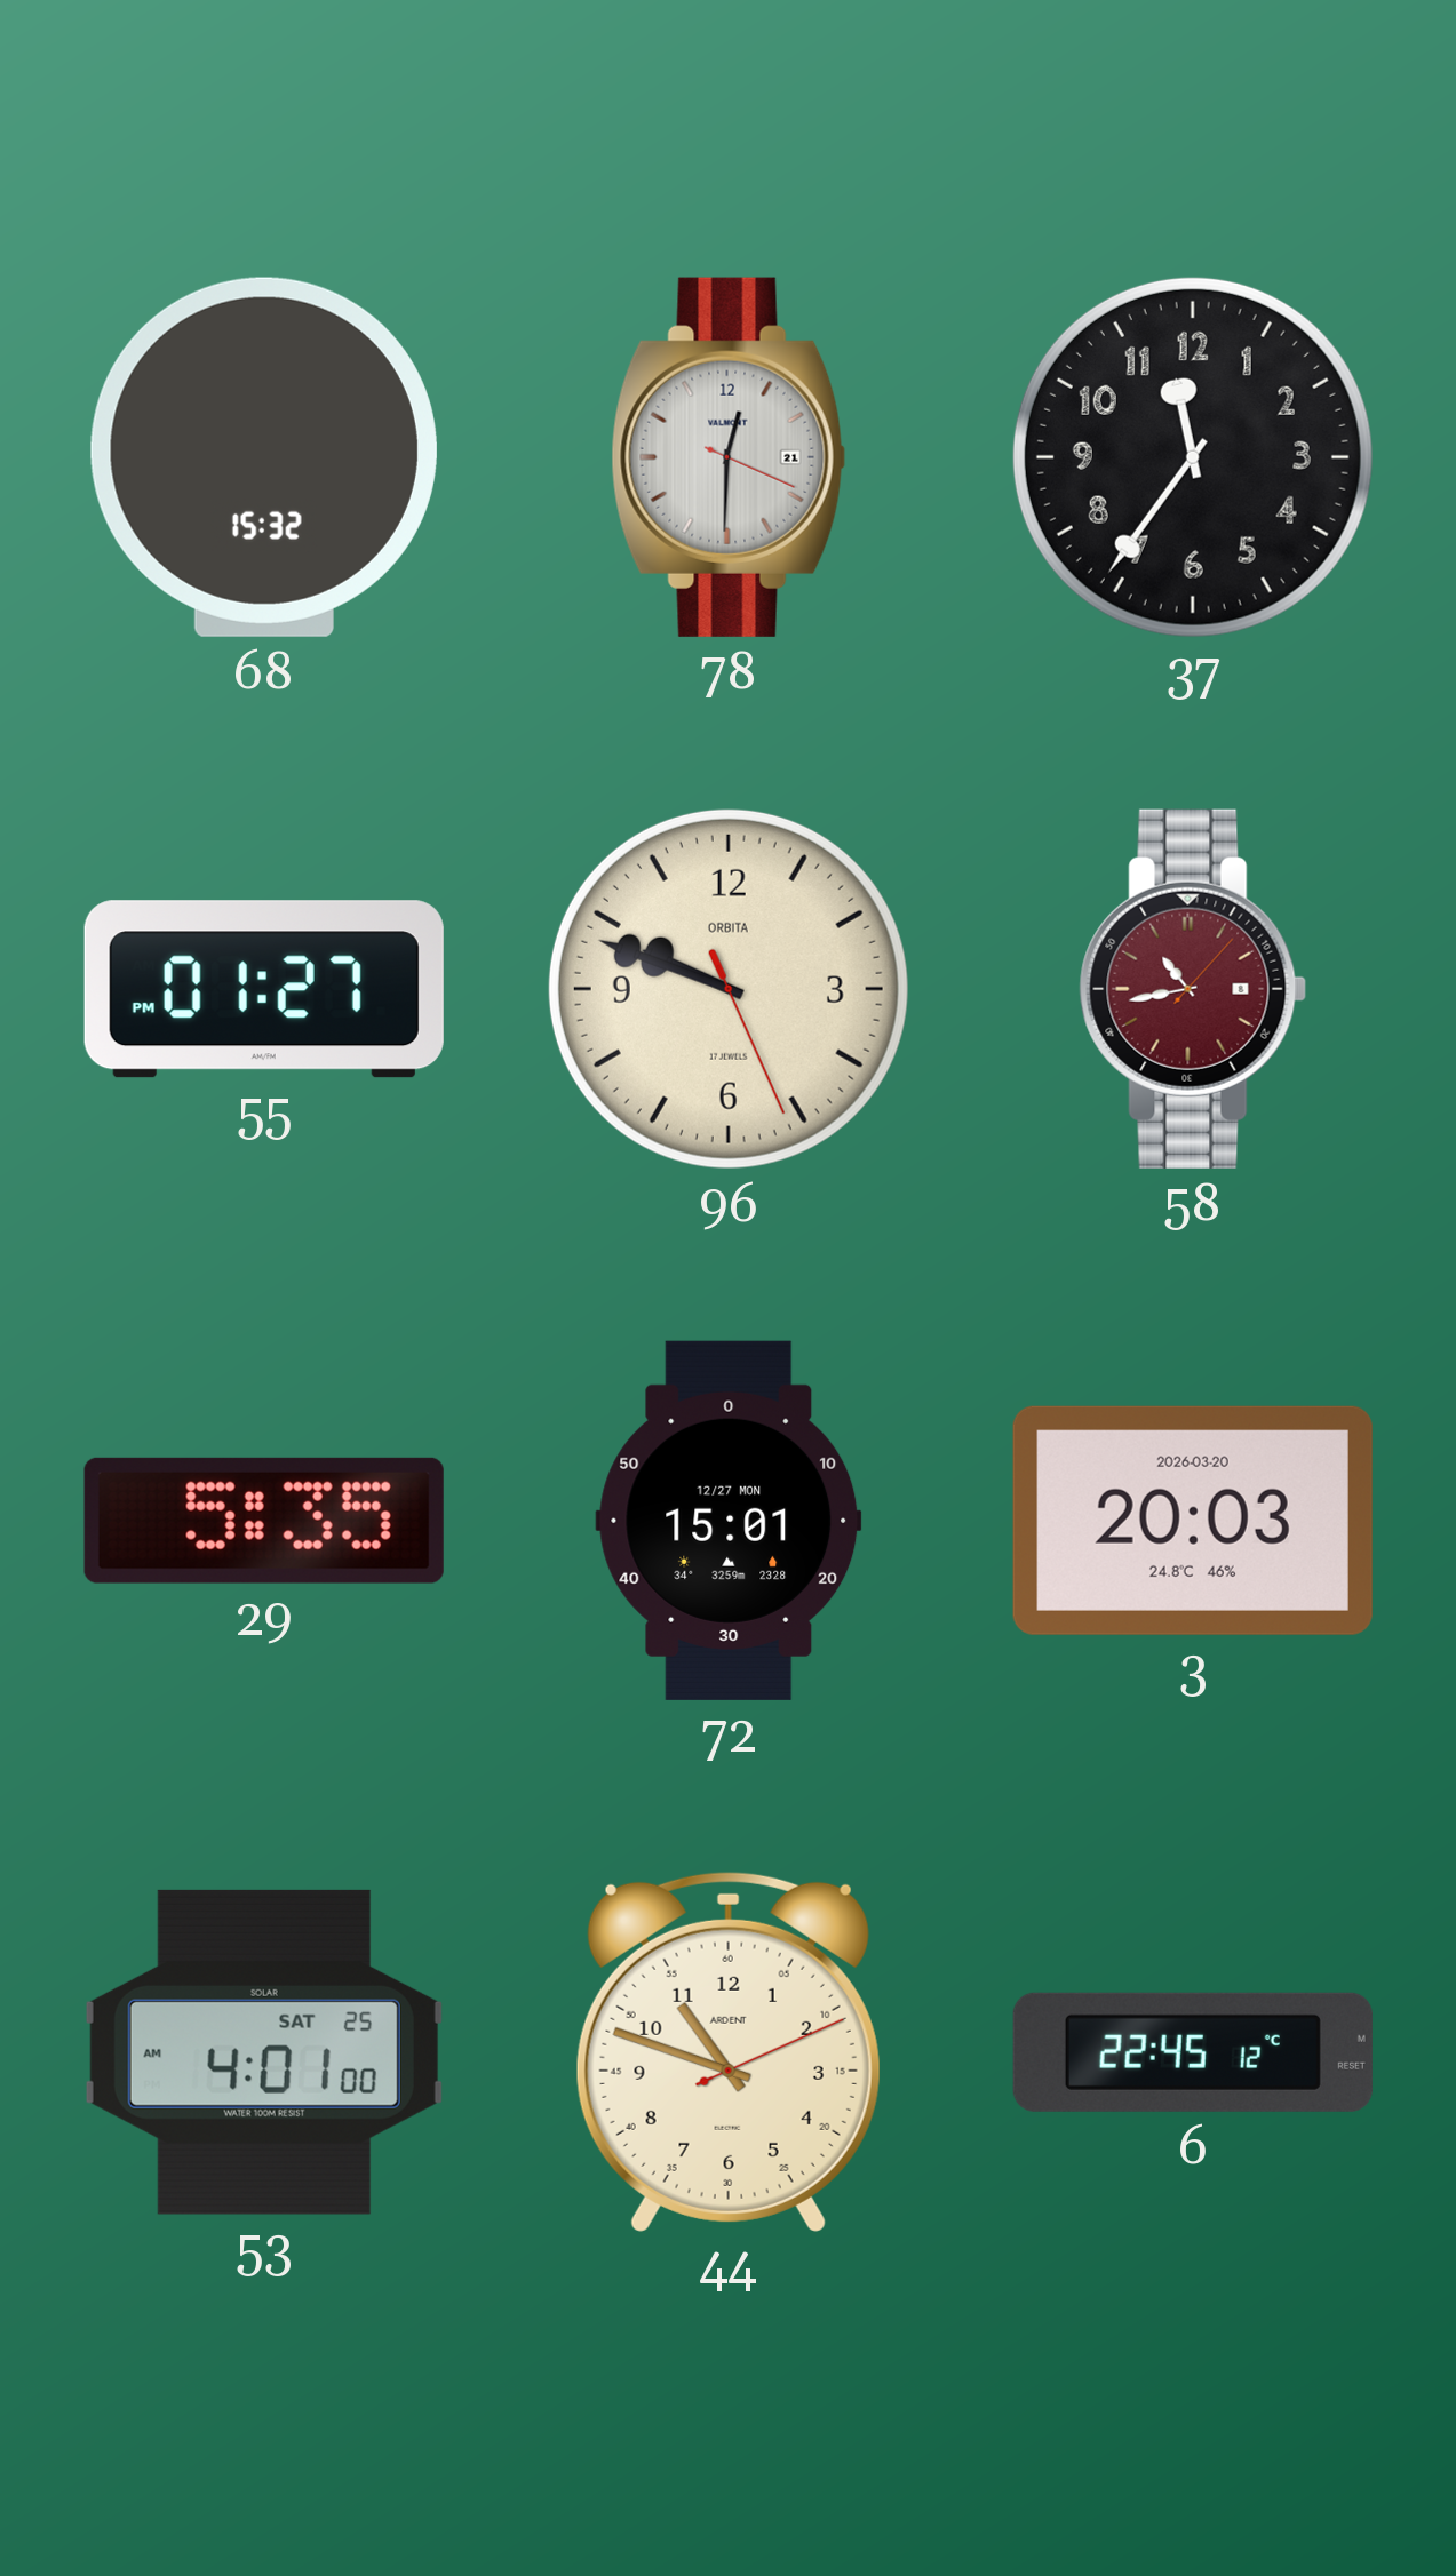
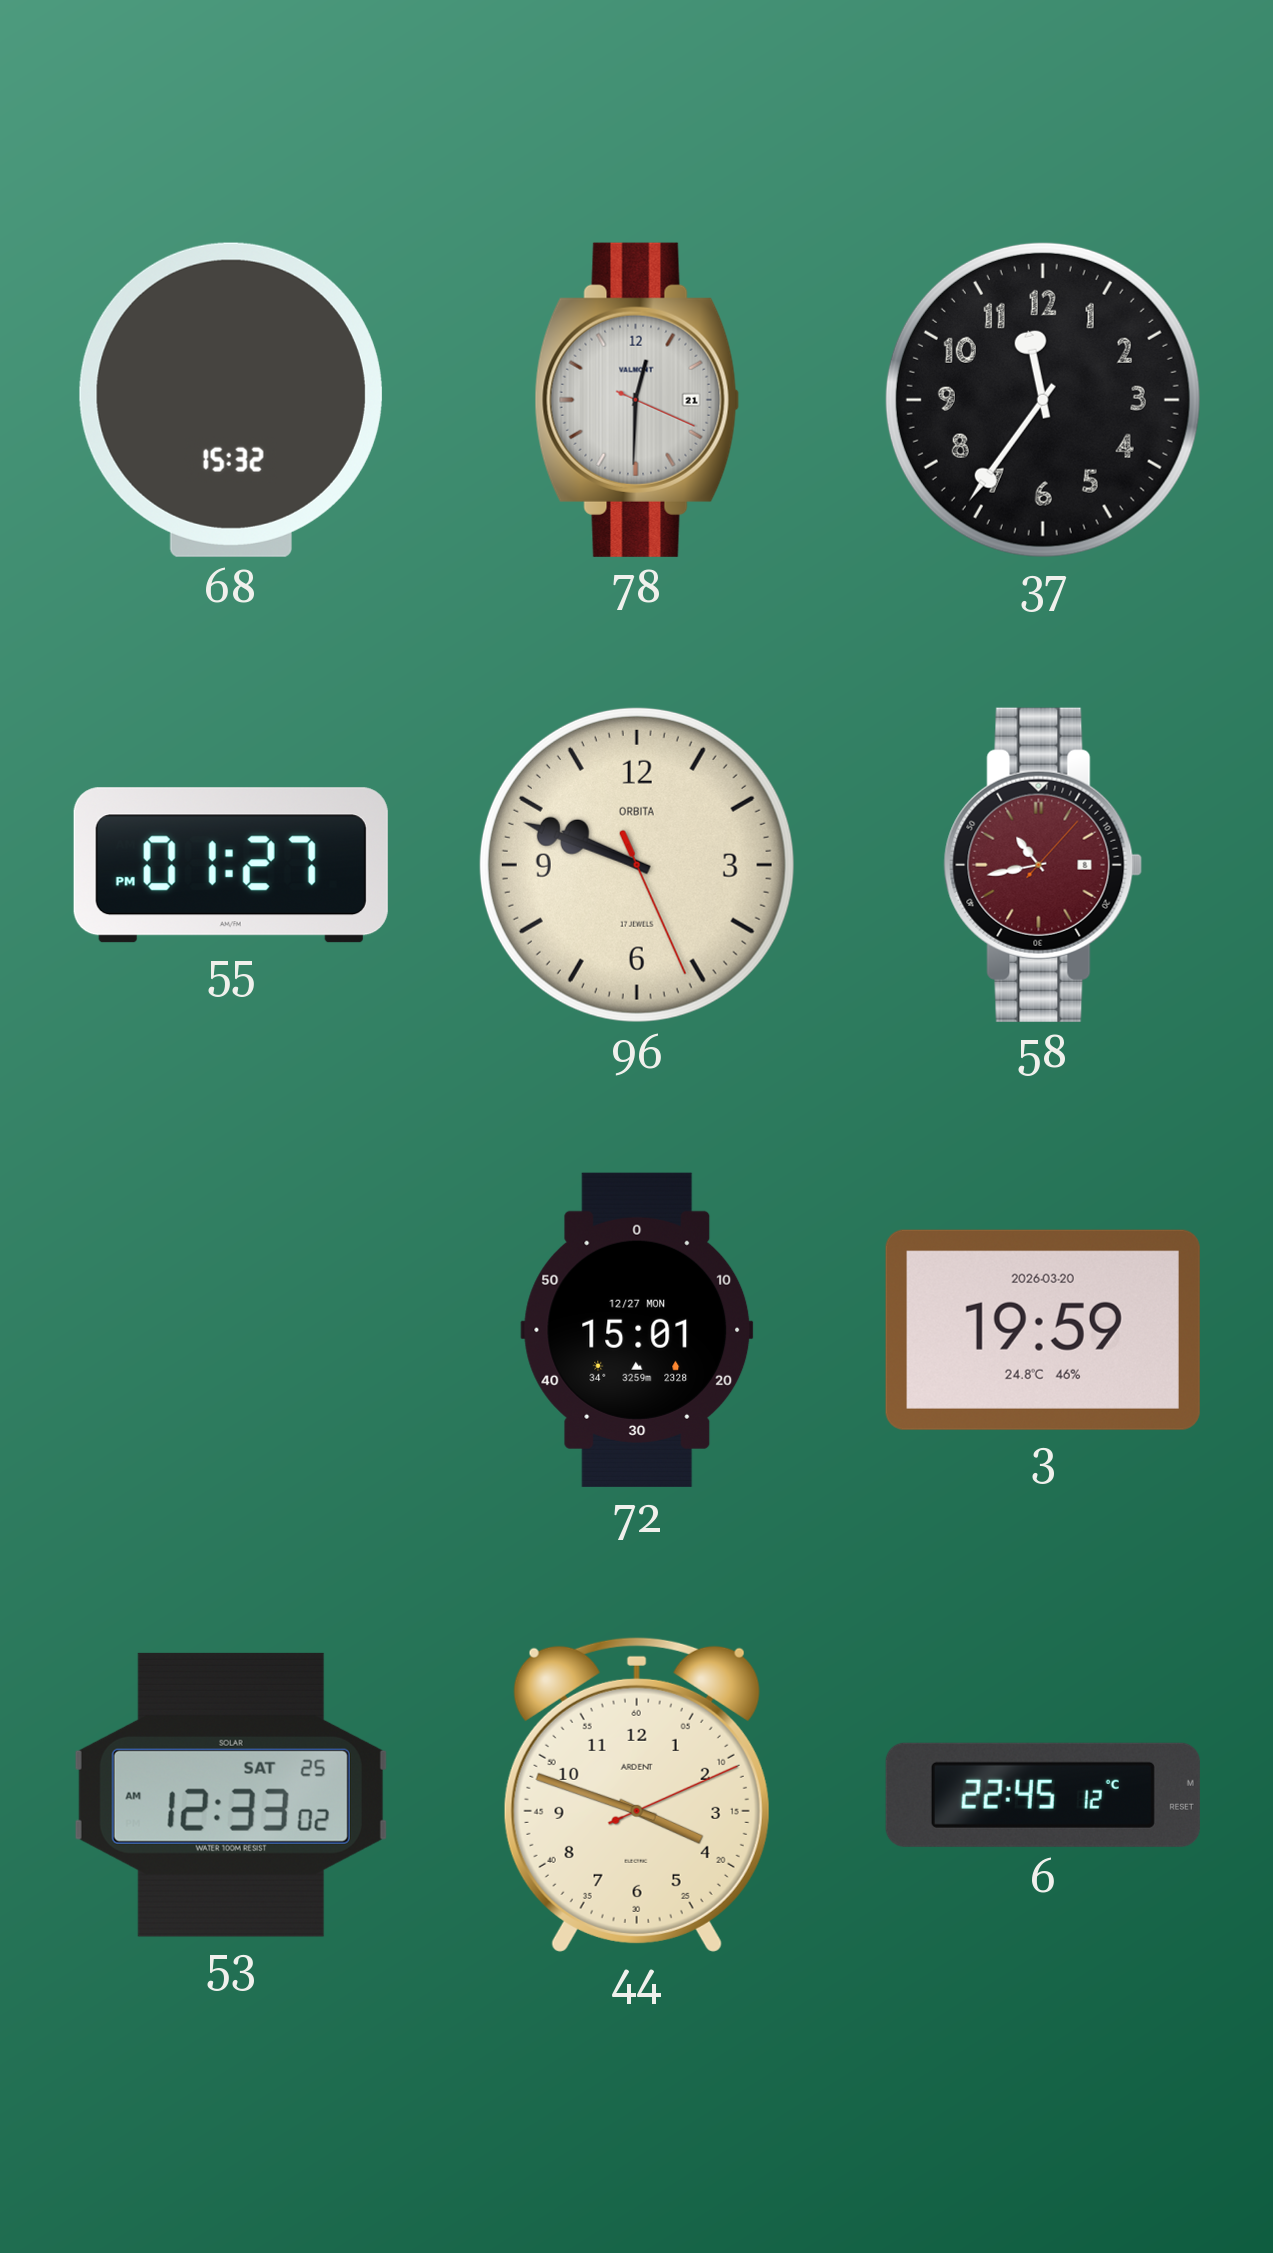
29: 5:35 -> none (264, 1521)
3: 20:03 -> 19:59 (1043, 1330)
53: 4:01 -> 12:33 (231, 1795)
44: 10:48 -> 3:48 (637, 1794)
